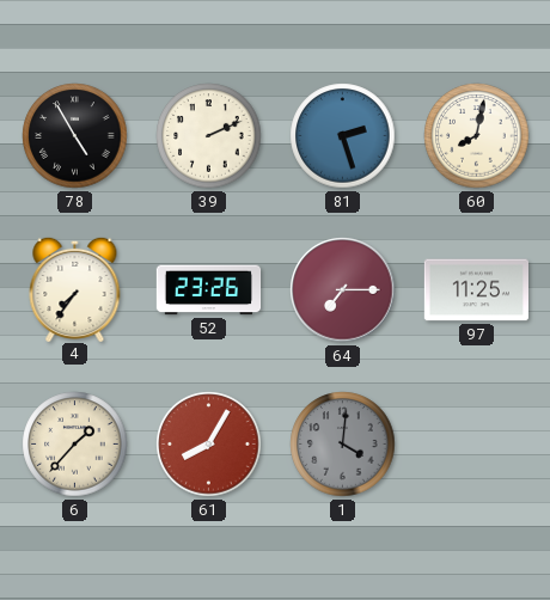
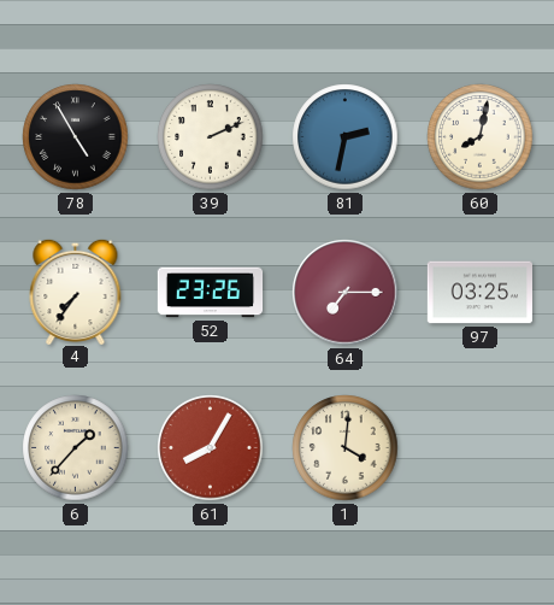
81: 2:27 -> 2:32 (346, 137)
97: 11:25 -> 03:25 (479, 293)
1 dial: grey -> cream (346, 448)
